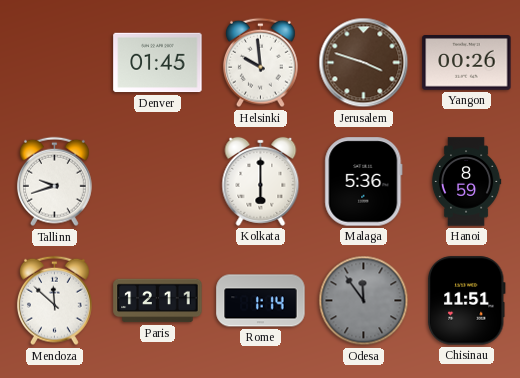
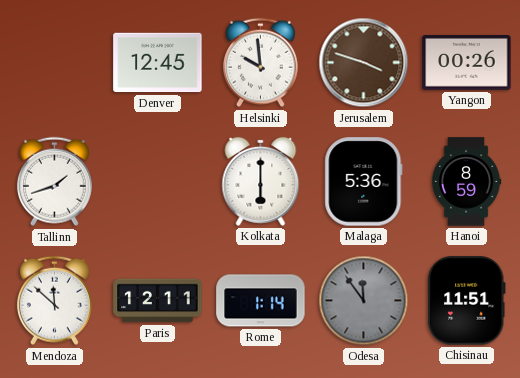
Denver: 01:45 -> 12:45 (158, 63)
Tallinn: 9:42 -> 1:42 (55, 182)
